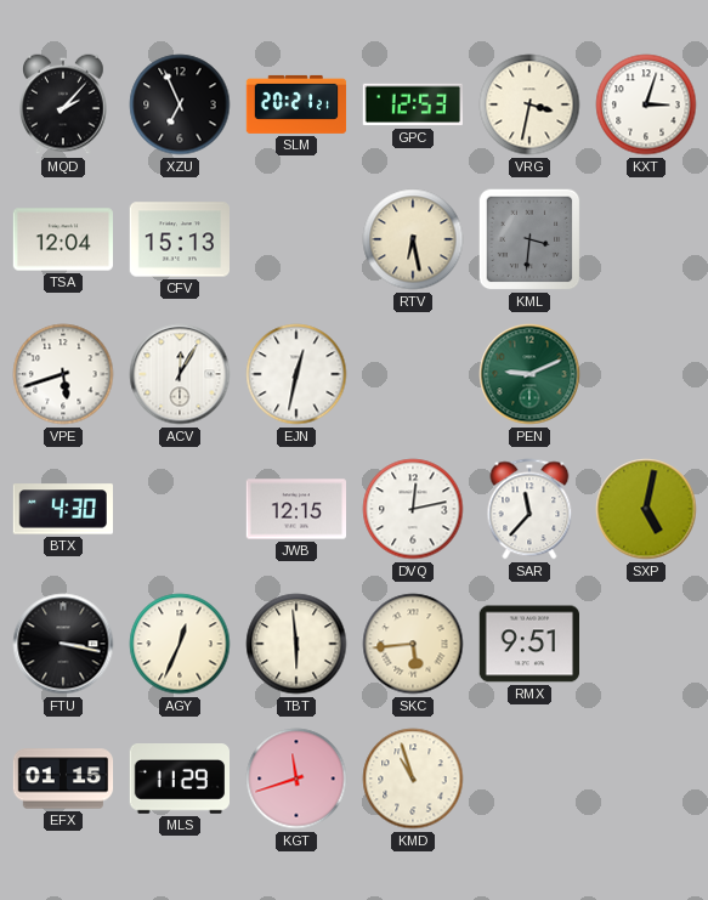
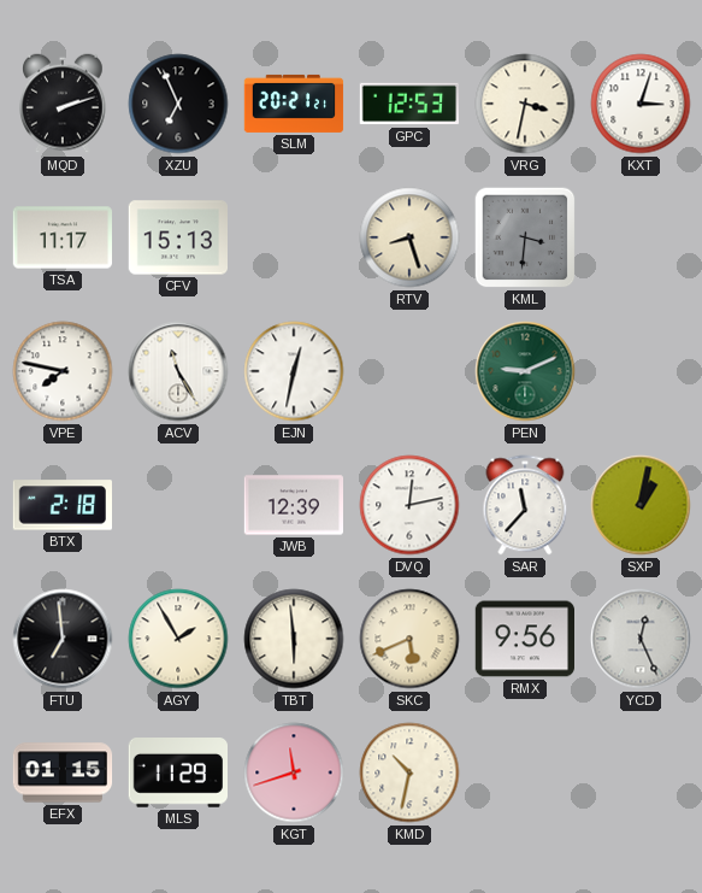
MQD: 2:07 -> 2:12 (64, 104)
TSA: 12:04 -> 11:17 (63, 237)
RTV: 6:28 -> 8:27 (409, 237)
VPE: 5:42 -> 7:47 (63, 371)
ACV: 12:05 -> 11:25 (178, 371)
BTX: 4:30 -> 2:18 (61, 505)
JWB: 12:15 -> 12:39 (293, 505)
SXP: 5:02 -> 1:02 (641, 505)
FTU: 3:17 -> 6:59 (63, 639)
AGY: 12:34 -> 1:55 (178, 639)
SKC: 5:44 -> 5:41 (409, 639)
RMX: 9:51 -> 9:56 (524, 639)
YCD: none -> 12:26 (641, 639)
KMD: 10:57 -> 10:32 (409, 772)
